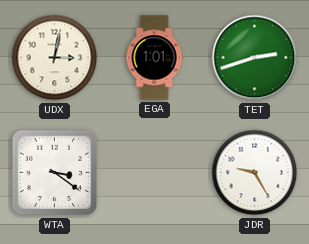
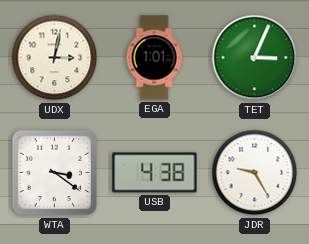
TET: 2:42 -> 3:04 (255, 58)
USB: none -> 4:38 (155, 173)
